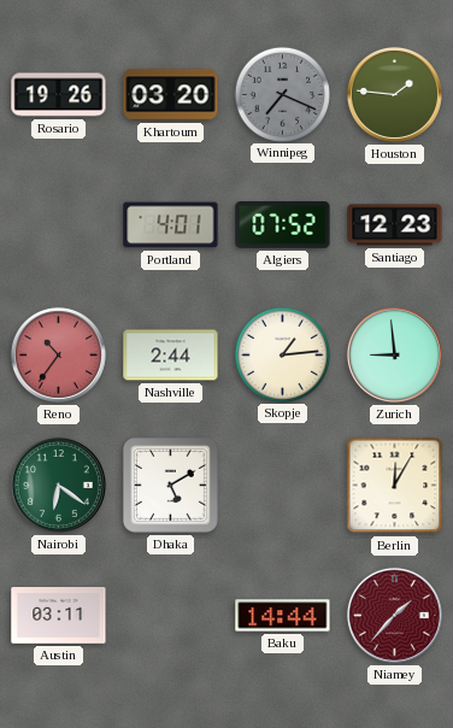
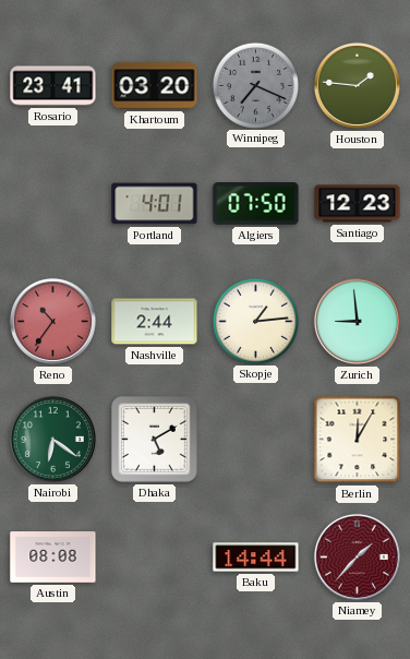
Rosario: 19:26 -> 23:41 (53, 86)
Algiers: 07:52 -> 07:50 (256, 204)
Austin: 03:11 -> 08:08 (53, 558)
